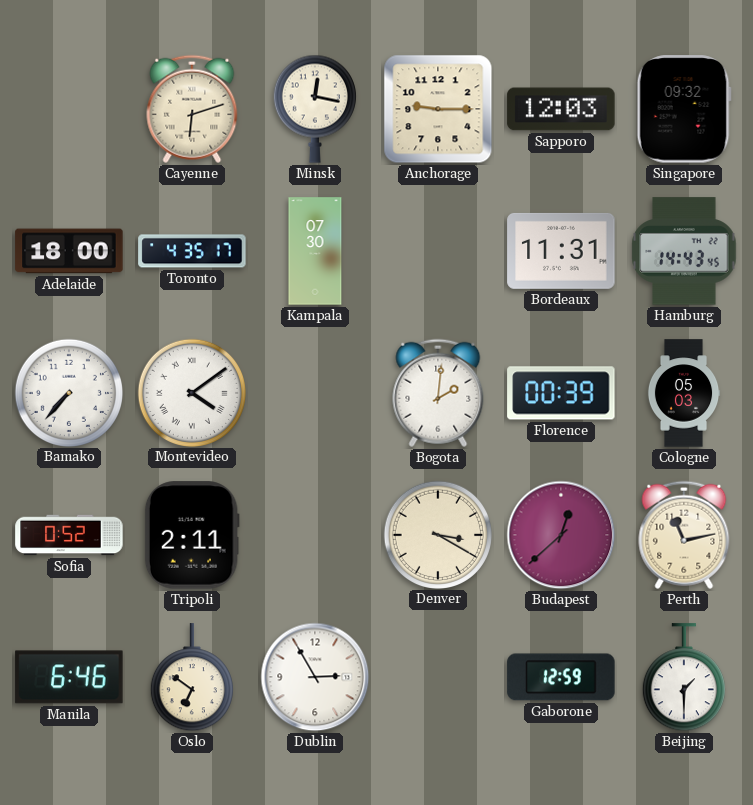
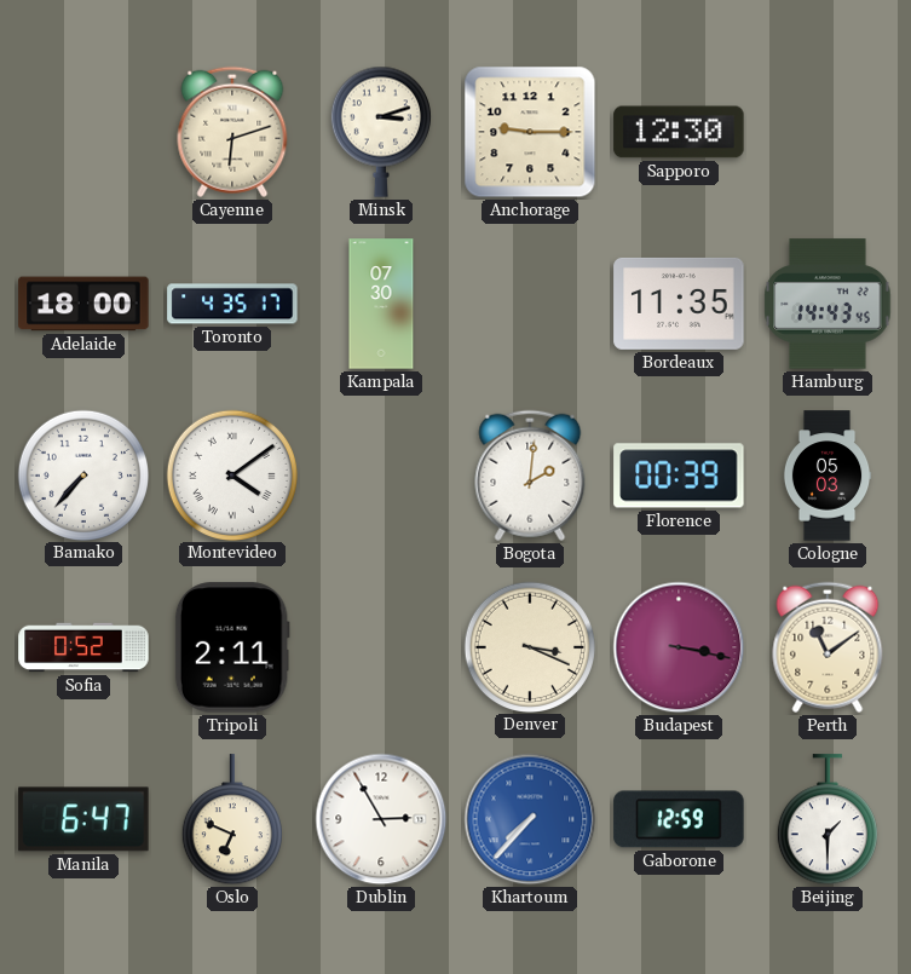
Minsk: 12:17 -> 3:12 (381, 132)
Sapporo: 12:03 -> 12:30 (679, 132)
Singapore: 09:32 -> none (684, 109)
Bordeaux: 11:31 -> 11:35 (679, 304)
Denver: 3:20 -> 3:19 (529, 646)
Budapest: 12:38 -> 3:17 (679, 647)
Perth: 11:13 -> 11:09 (828, 647)
Manila: 6:46 -> 6:47 (83, 819)
Oslo: 6:51 -> 6:49 (232, 820)
Khartoum: none -> 7:37 (530, 819)
